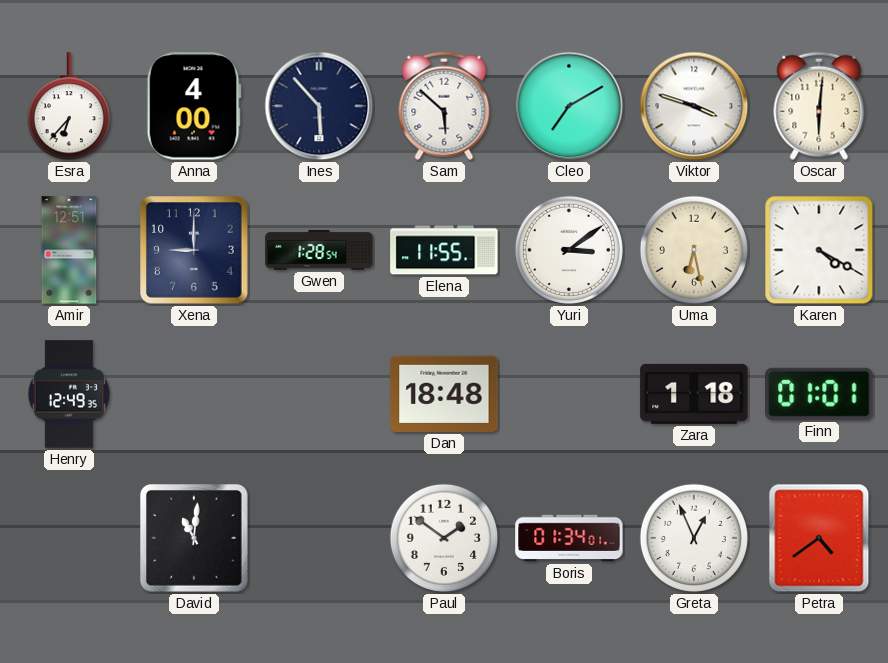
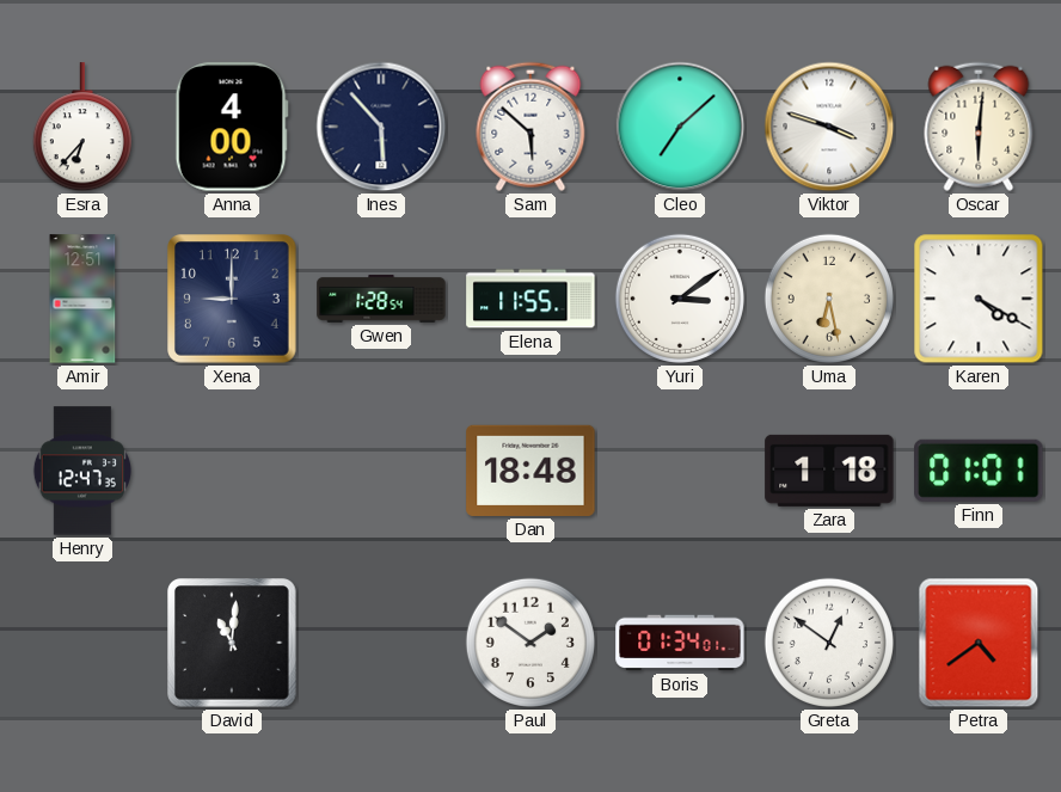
Cleo: 7:10 -> 7:08 (680, 127)
Henry: 12:49 -> 12:47 (81, 471)
Greta: 12:56 -> 12:51 (829, 643)
